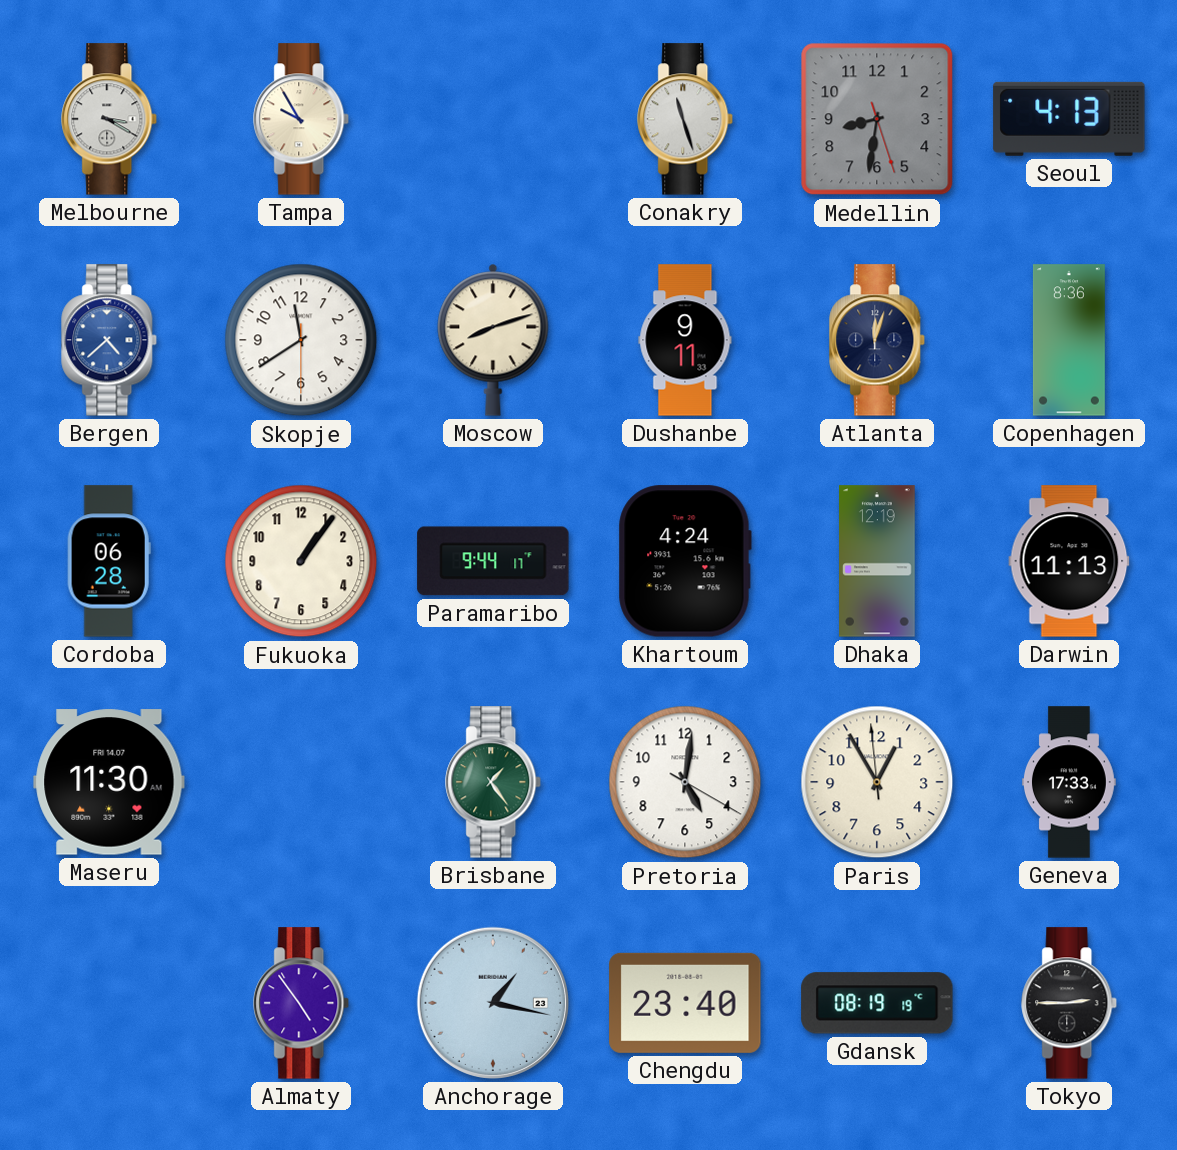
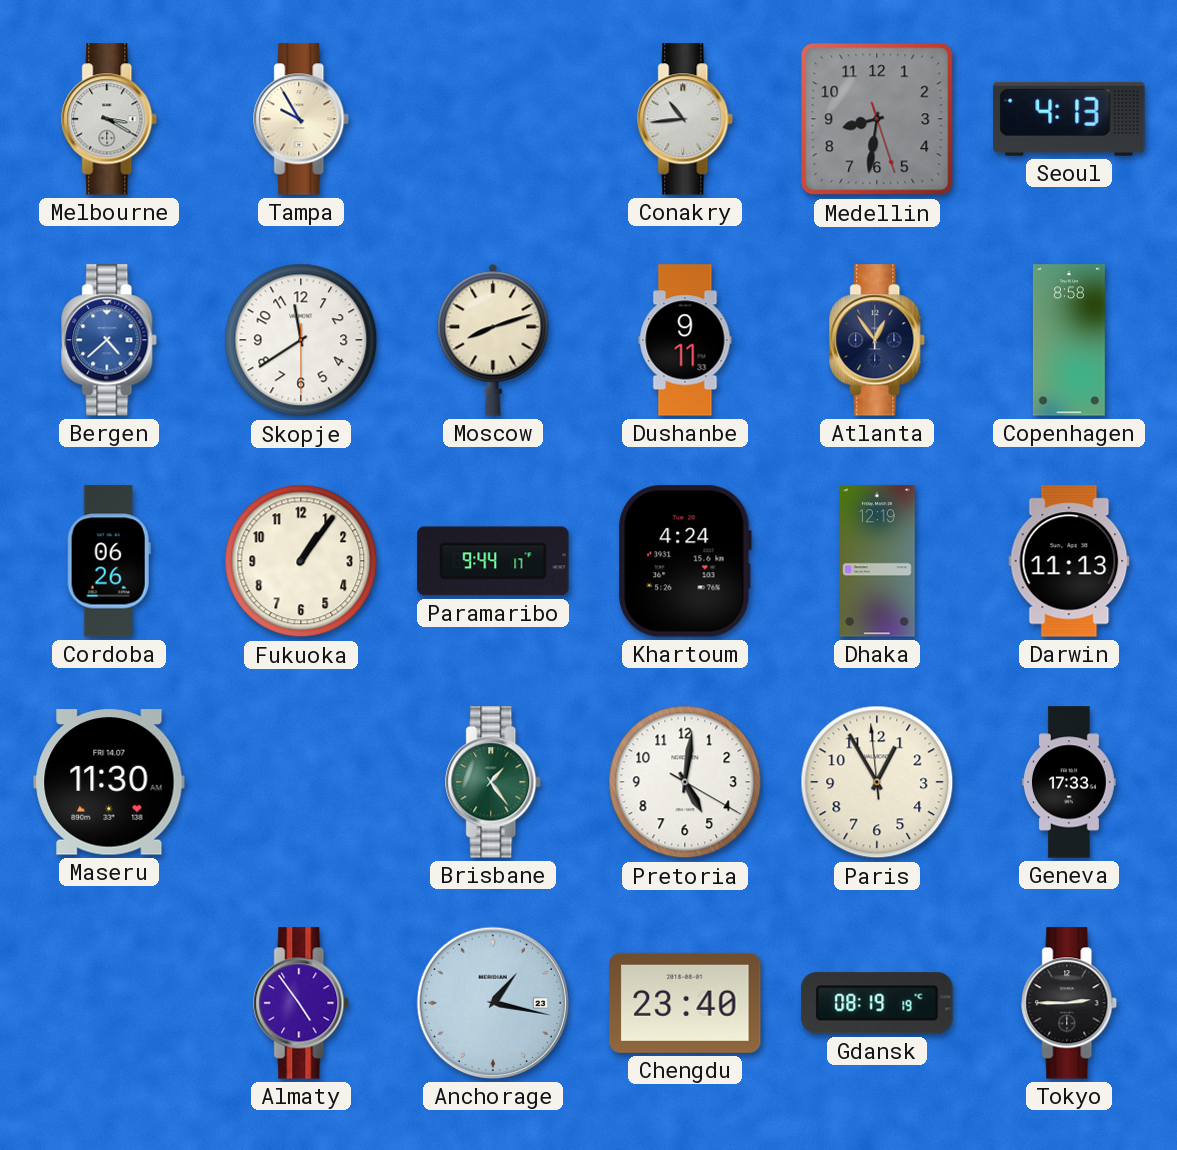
Conakry: 11:27 -> 10:44 (686, 119)
Atlanta: 12:03 -> 12:54 (878, 340)
Copenhagen: 8:36 -> 8:58 (1069, 340)
Cordoba: 06:28 -> 06:26 (109, 561)
